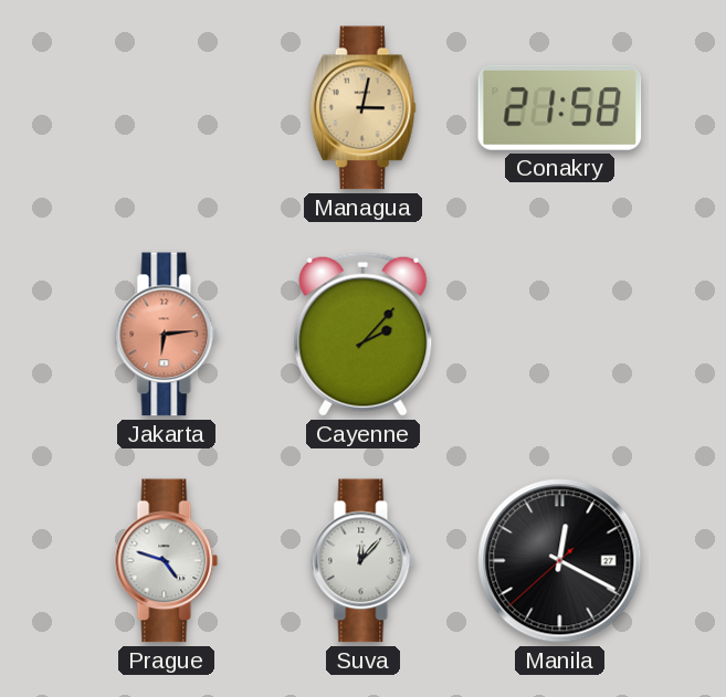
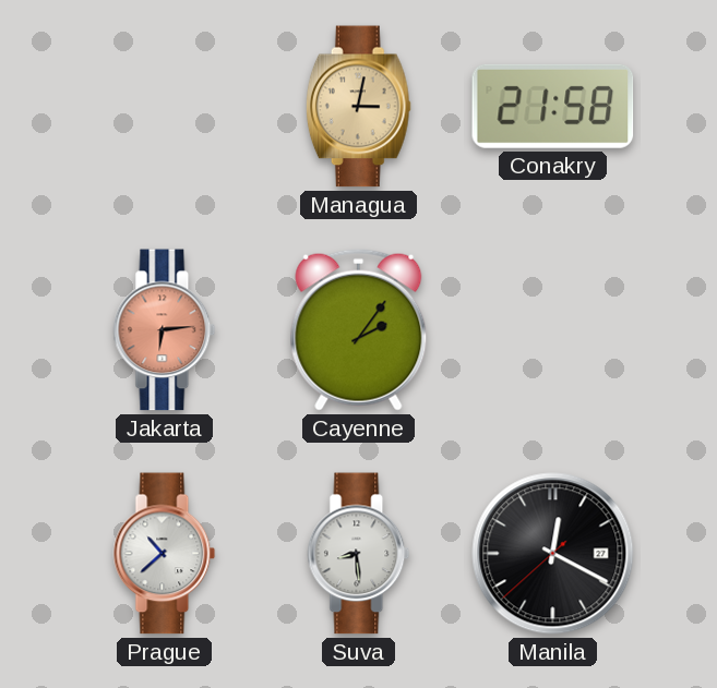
Cayenne: 2:07 -> 2:06 (359, 329)
Prague: 4:48 -> 10:38 (165, 554)
Suva: 12:07 -> 8:29 (359, 554)
